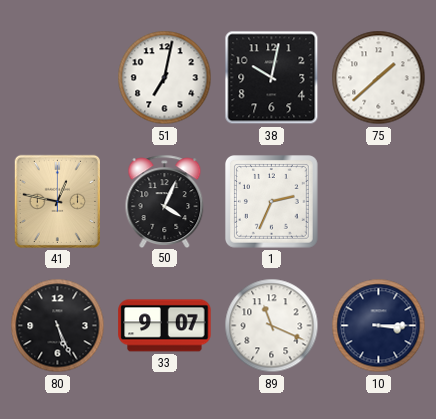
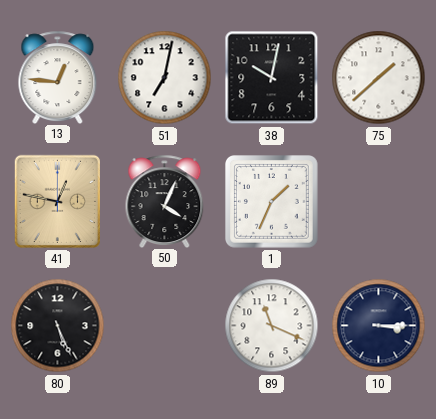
13: none -> 12:46 (58, 77)
1: 2:34 -> 1:34 (272, 202)
33: 9:07 -> none (165, 326)
